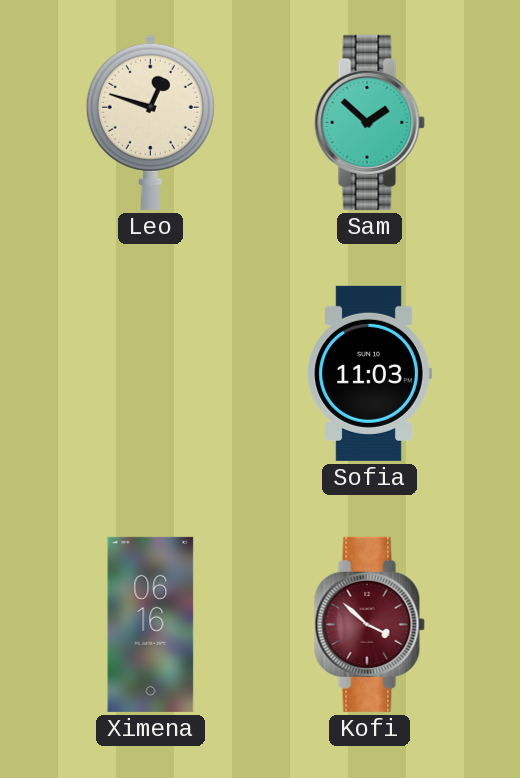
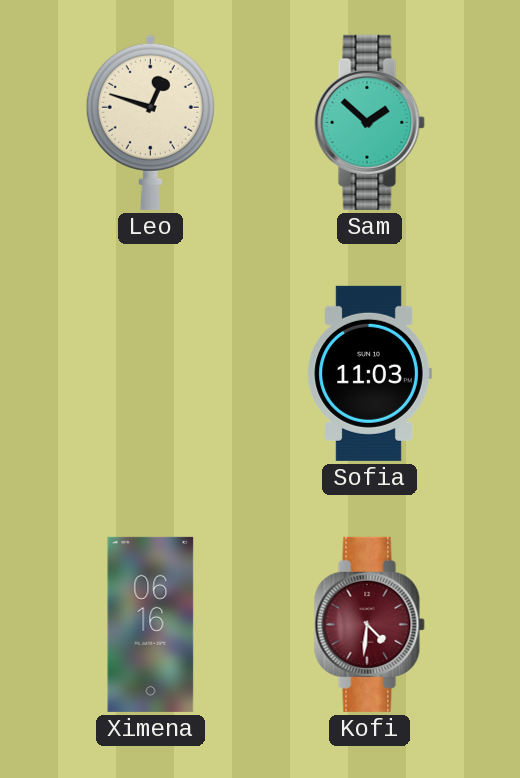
Kofi: 3:52 -> 4:31 (369, 624)
